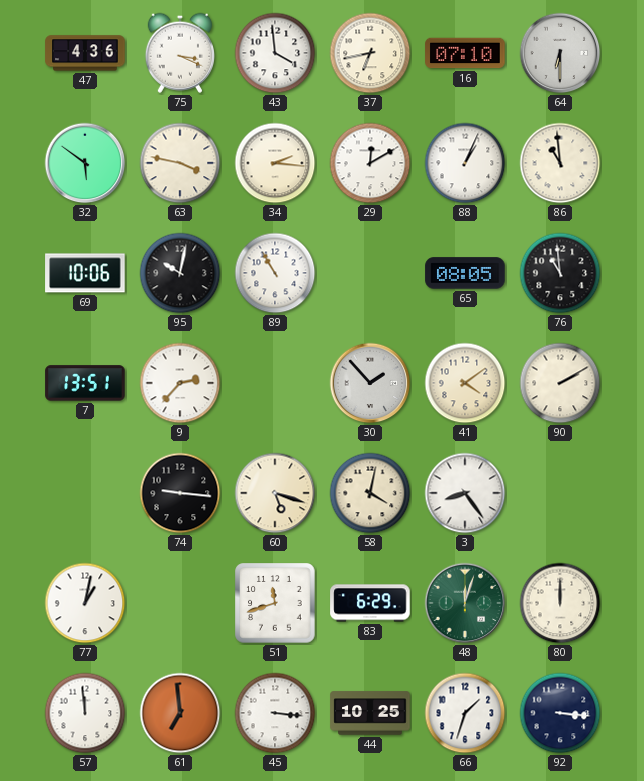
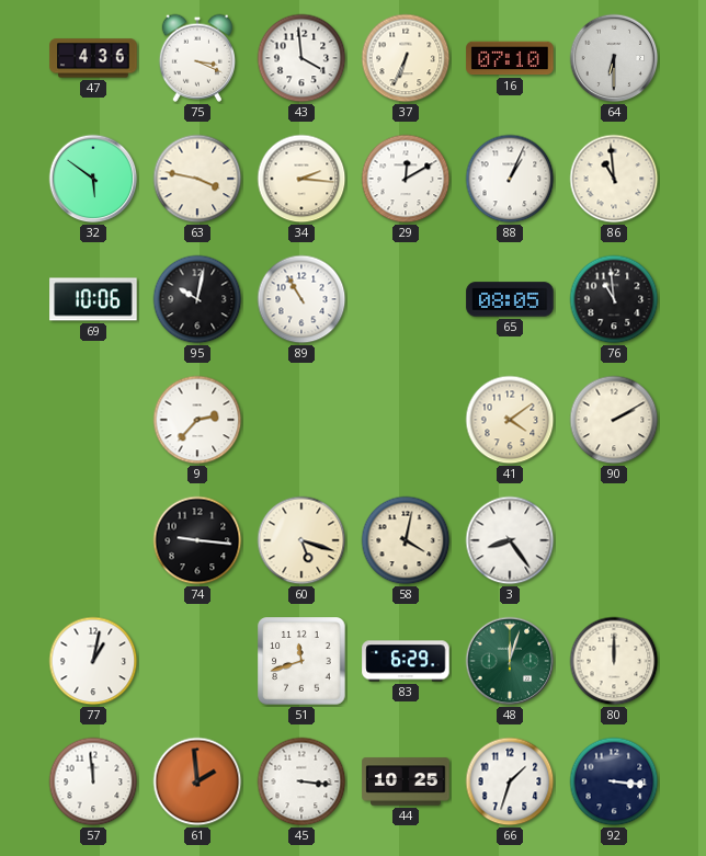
37: 6:43 -> 6:34 (406, 58)
7: 13:51 -> none (85, 383)
30: 1:53 -> none (370, 383)
61: 6:59 -> 1:59 (197, 781)
